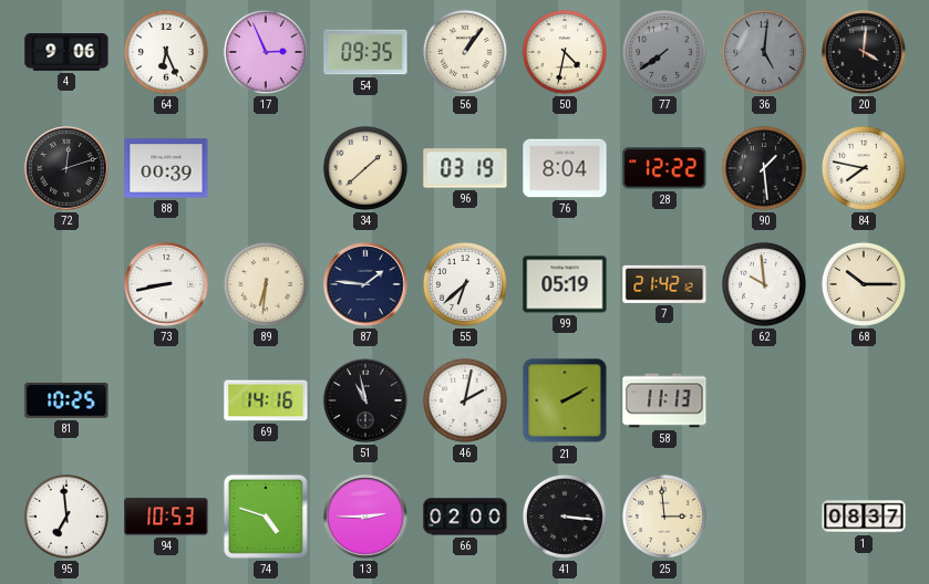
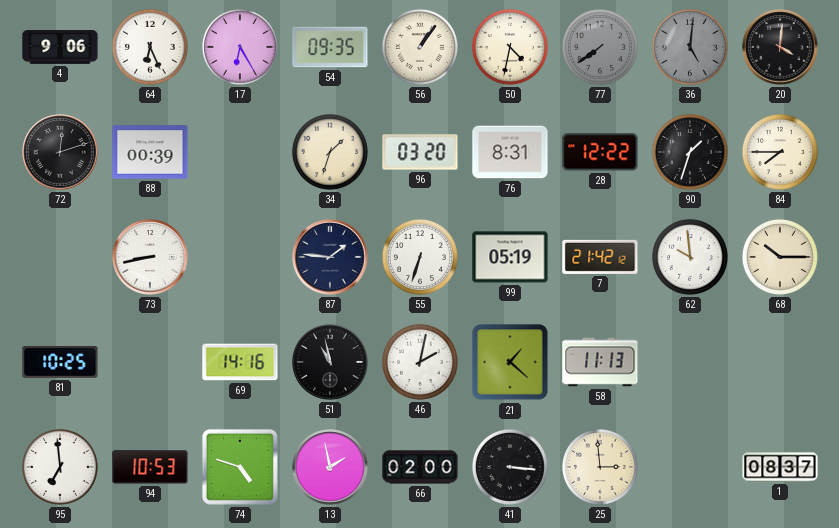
17: 2:56 -> 6:25 (240, 47)
34: 1:38 -> 1:33 (330, 152)
96: 03:19 -> 03:20 (420, 152)
76: 8:04 -> 8:31 (510, 152)
90: 1:29 -> 1:33 (690, 152)
84: 7:47 -> 7:45 (780, 152)
89: 6:31 -> none (266, 284)
55: 6:38 -> 6:33 (420, 257)
21: 2:10 -> 1:22 (510, 362)
13: 2:45 -> 1:58 (330, 467)
